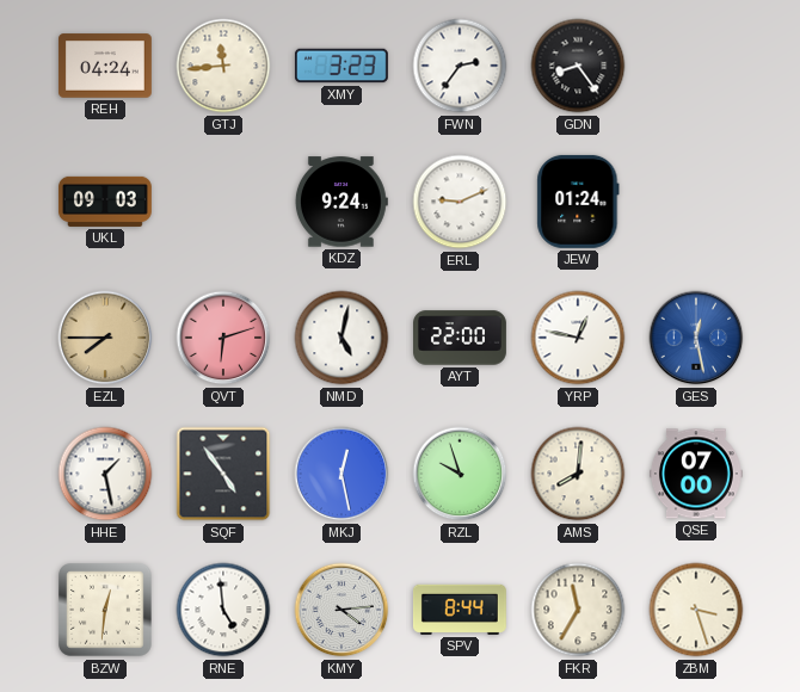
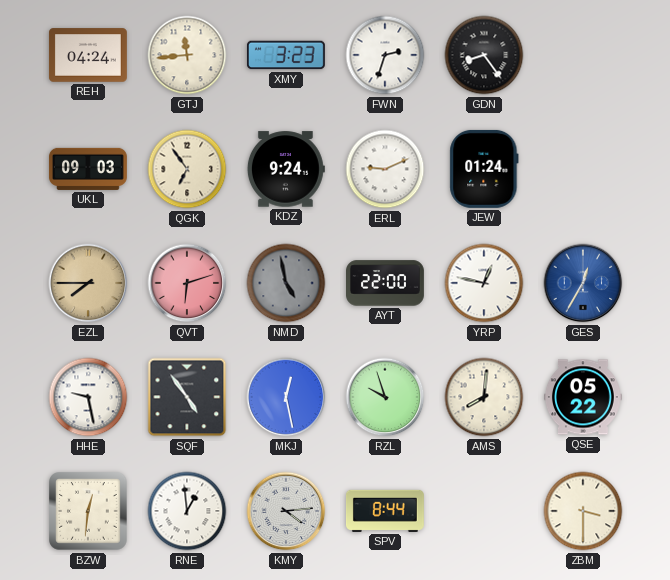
FWN: 2:36 -> 2:33 (385, 55)
QGK: none -> 6:54 (187, 169)
NMD: 5:02 -> 4:58 (286, 283)
NMD dial: white -> grey (286, 283)
GES: 12:28 -> 12:35 (583, 283)
HHE: 1:28 -> 9:28 (88, 397)
QSE: 07:00 -> 05:22 (583, 397)
RNE: 4:59 -> 12:59 (187, 511)
FKR: 11:35 -> none (578, 610)
ZBM: 3:27 -> 3:30 (583, 511)
